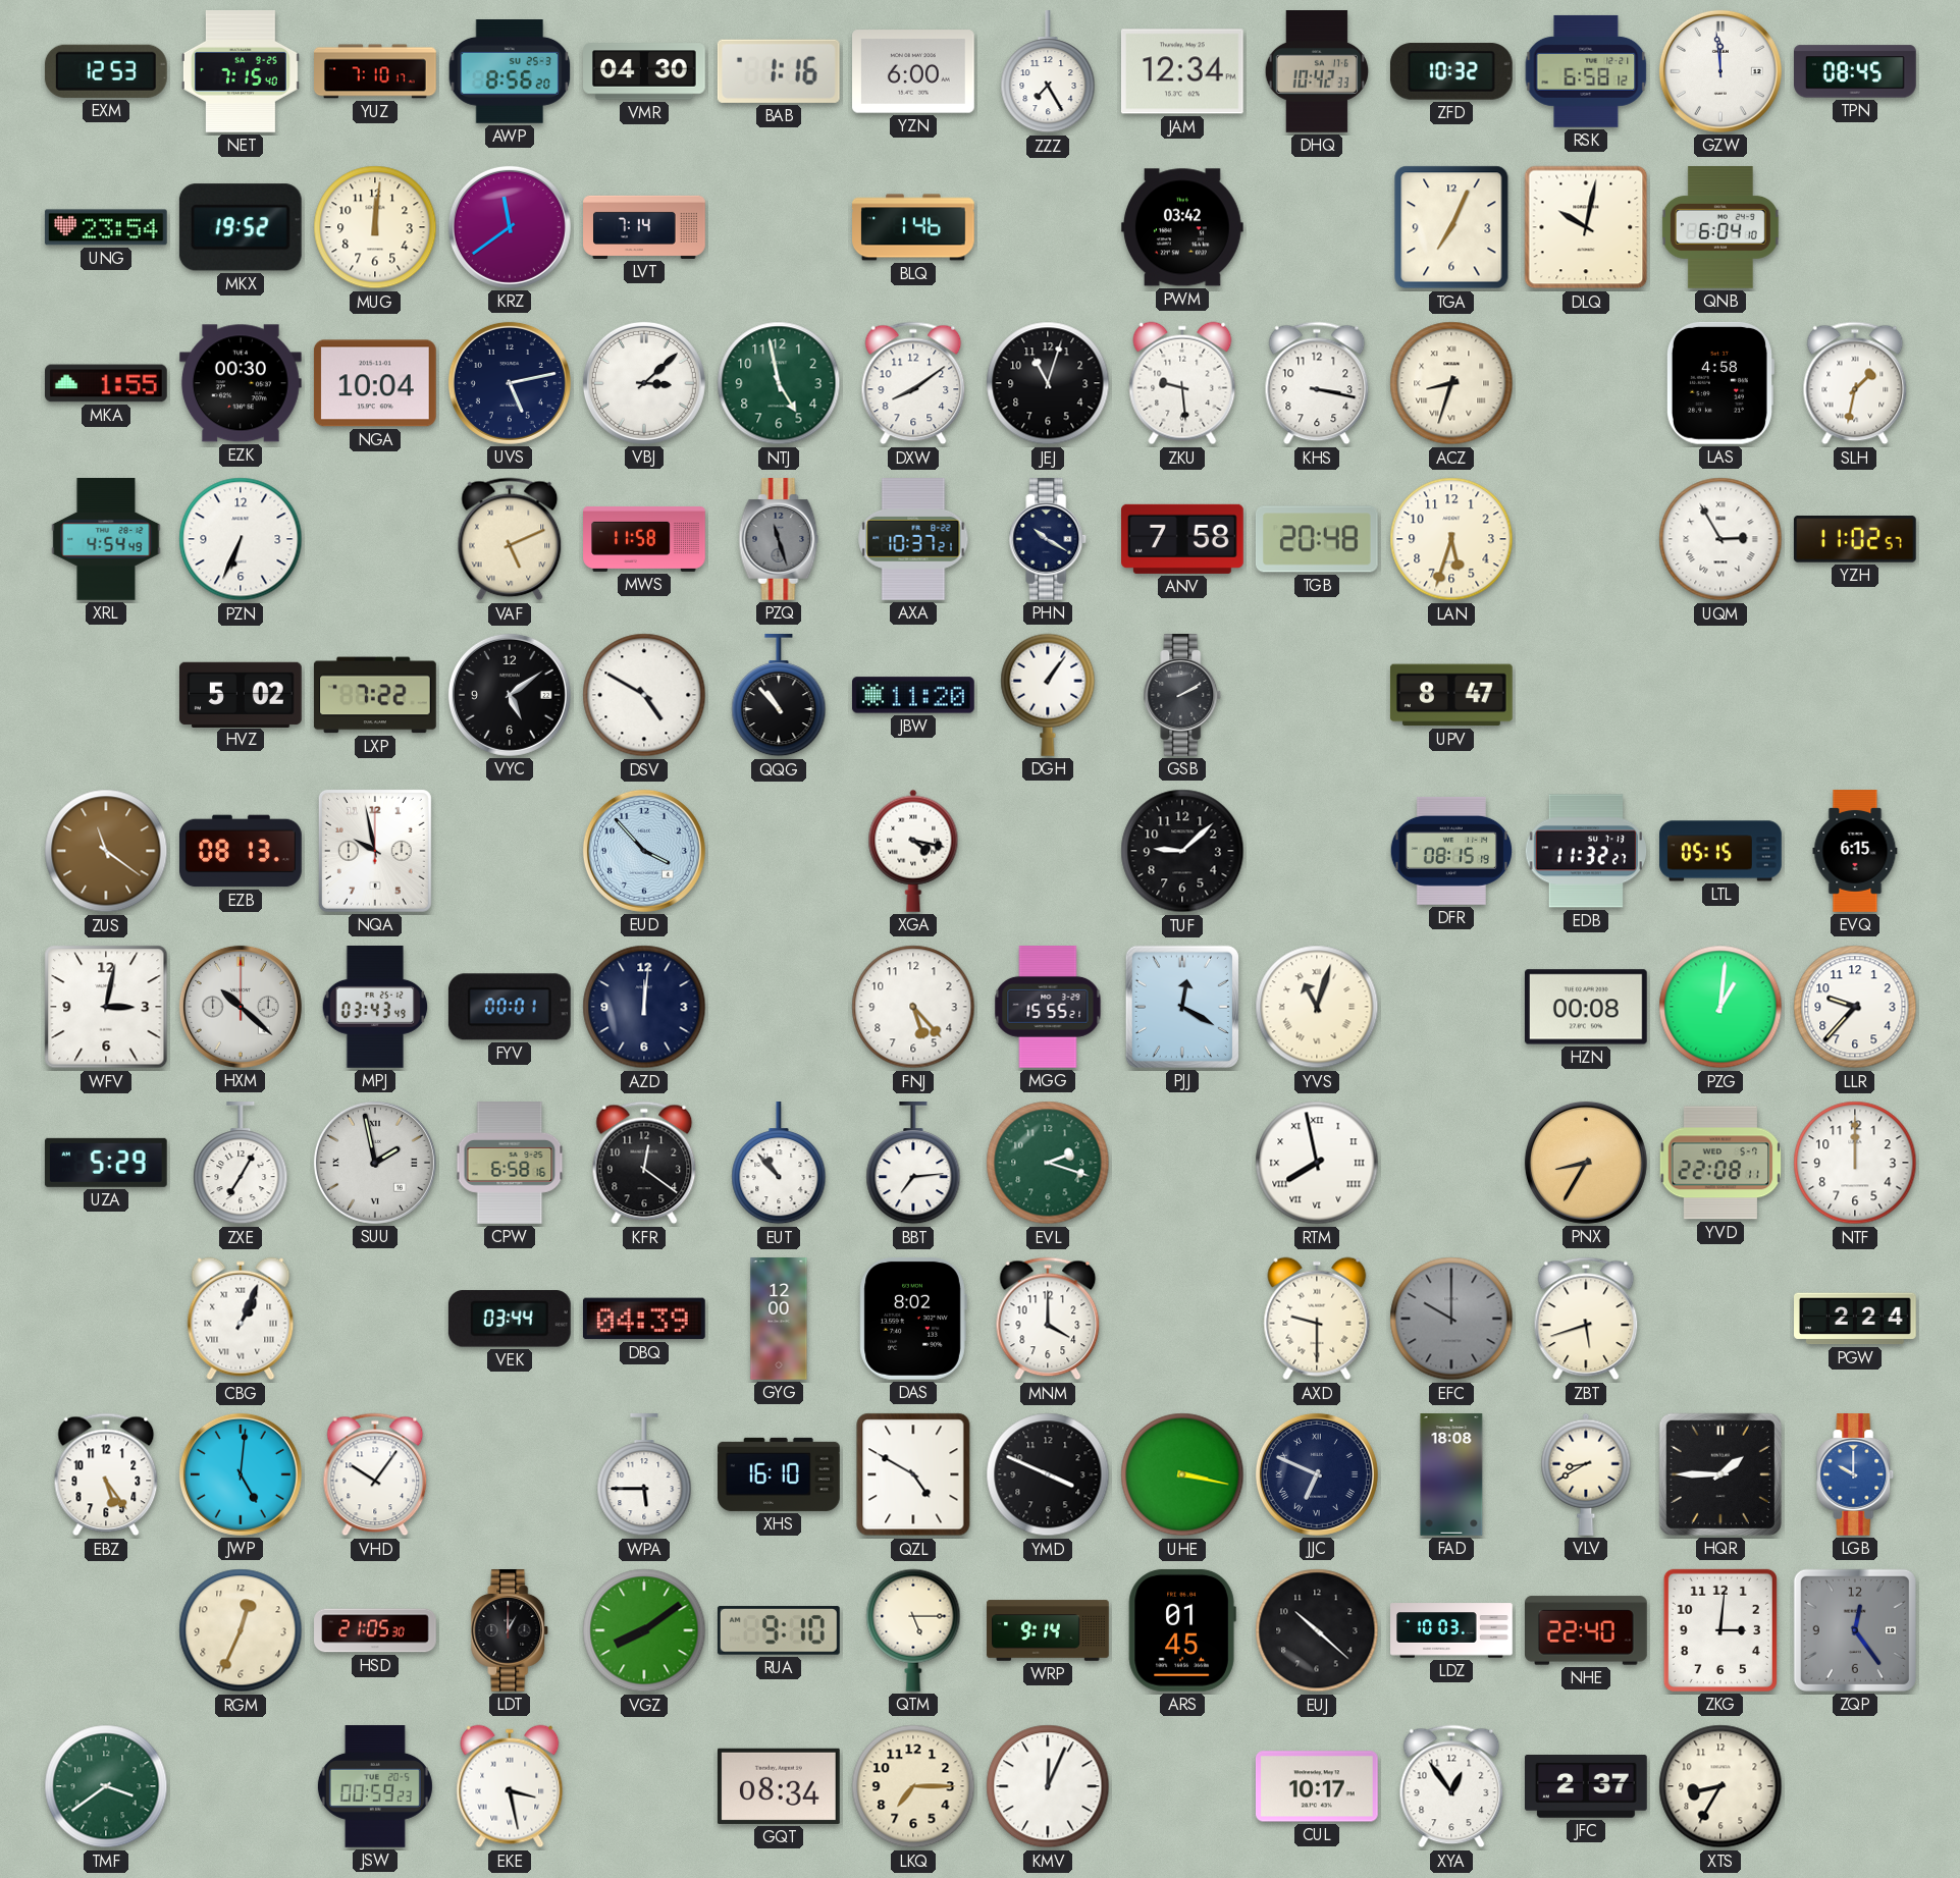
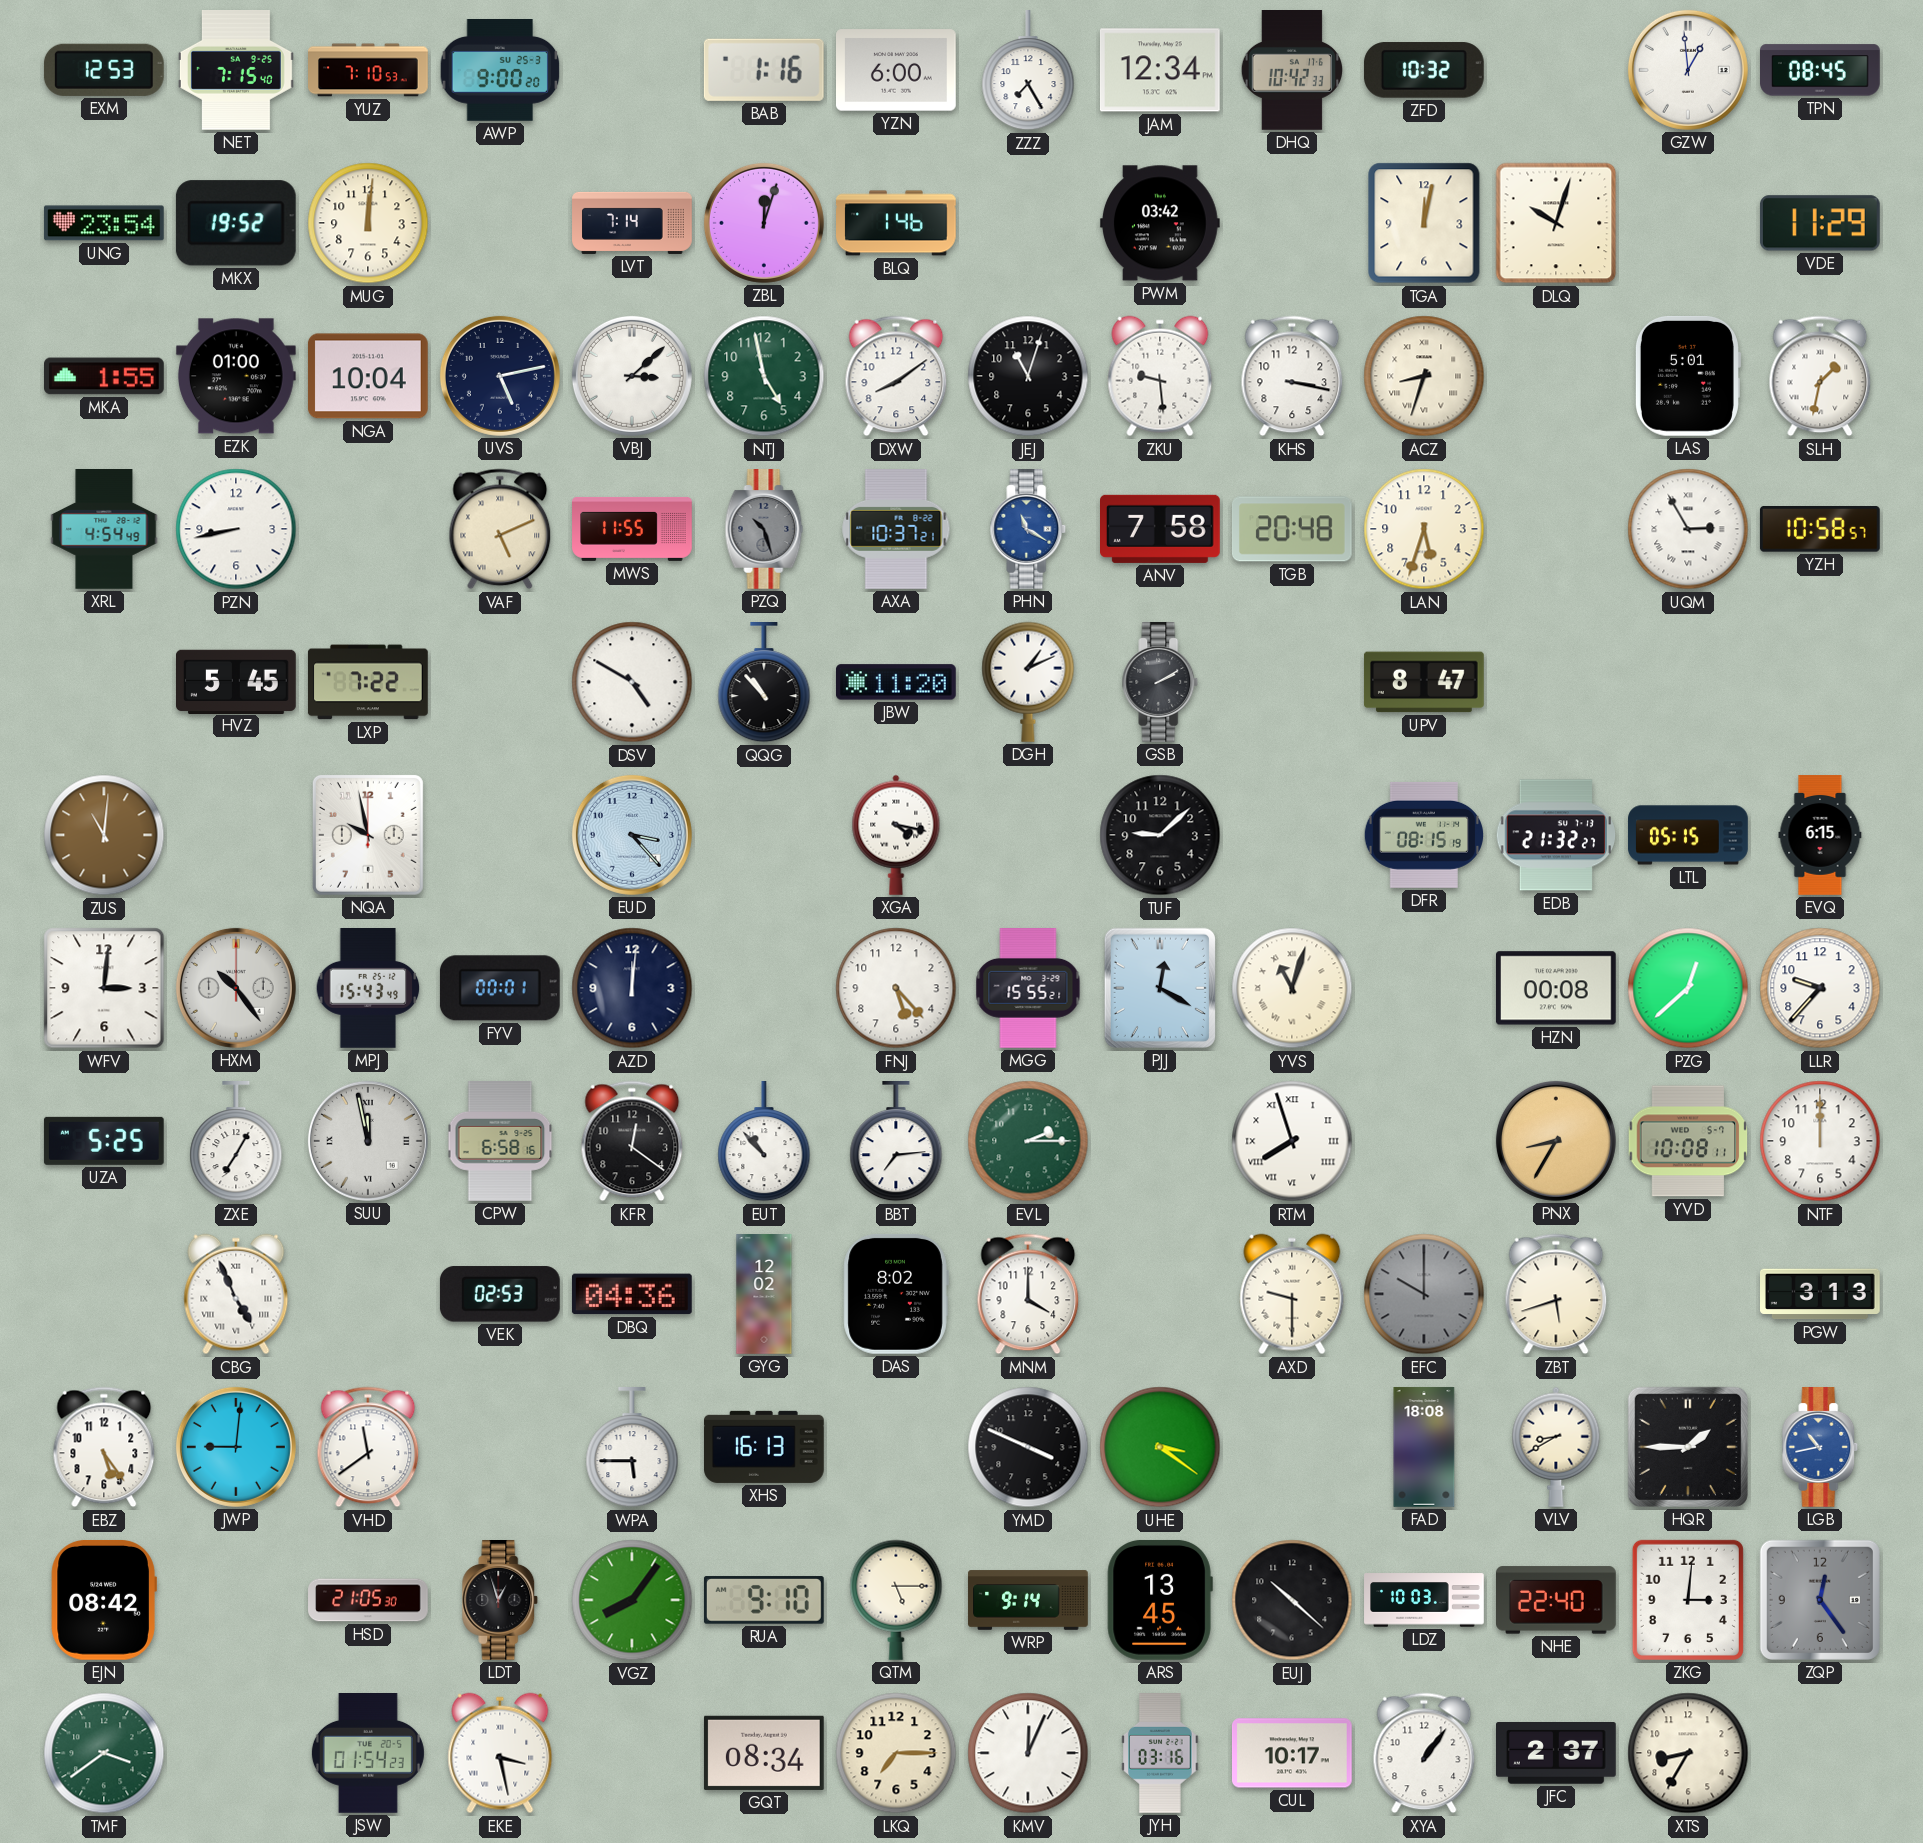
YUZ: 7:10:17 -> 7:10:53 (368, 70)
AWP: 8:56 -> 9:00 (500, 71)
VMR: 04:30 -> none (644, 71)
RSK: 6:58 -> none (1586, 71)
GZW: 11:59 -> 12:59 (1688, 70)
KRZ: 11:39 -> none (510, 227)
ZBL: none -> 12:03 (764, 223)
TGA: 7:04 -> 12:02 (1424, 223)
DLQ: 10:02 -> 10:03 (1556, 223)
QNB: 6:04 -> none (1720, 228)
VDE: none -> 11:29 (1820, 223)
EZK: 00:30 -> 01:00 (236, 376)
LAS: 4:58 -> 5:01 (1687, 376)
PZN: 6:34 -> 8:43 (236, 529)
MWS: 11:58 -> 11:55 (632, 529)
PZQ: 11:27 -> 10:27 (764, 530)
PHN: 10:20 -> 11:20 (1028, 530)
PHN dial: navy -> blue (1028, 530)
YZH: 11:02 -> 10:58 (1820, 530)
HVZ: 5:02 -> 5:45 (237, 681)
VYC: 5:09 -> none (510, 695)
DGH: 1:06 -> 1:11 (1028, 682)
ZUS: 11:21 -> 11:01 (104, 835)
EZB: 08:13 -> none (241, 851)
EUD: 3:53 -> 3:23 (632, 835)
EDB: 11:32 -> 21:32 (1555, 835)
WFV: 3:02 -> 3:01 (104, 988)
HXM: 10:22 -> 10:24 (236, 988)
MPJ: 03:43 -> 15:43 (368, 989)
PZG: 1:01 -> 12:38 (1688, 988)
UZA: 5:29 -> 5:25 (104, 1141)
SUU: 1:58 -> 11:58 (368, 1141)
EVL: 2:18 -> 2:15 (1028, 1141)
RTM: 7:58 -> 7:57 (1292, 1141)
YVD: 22:08 -> 10:08 (1688, 1141)
CBG: 1:04 -> 4:56 (236, 1294)
VEK: 03:44 -> 02:53 (500, 1294)
DBQ: 04:39 -> 04:36 (632, 1294)
GYG: 12:00 -> 12:02 (764, 1294)
PGW: 2:24 -> 3:13 (1821, 1294)
JWP: 5:01 -> 9:01 (236, 1447)
VHD: 10:06 -> 11:39 (368, 1447)
XHS: 16:10 -> 16:13 (765, 1447)
QZL: 4:50 -> none (913, 1474)
UHE: 3:17 -> 3:21 (1160, 1447)
JJC: 6:49 -> none (1317, 1474)
LGB: 10:00 -> 10:43 (1820, 1448)
EJN: none -> 08:42 (104, 1600)
RGM: 12:34 -> none (241, 1630)
LDT: 1:00 -> 12:57 (500, 1601)
VGZ: 8:09 -> 8:06 (632, 1600)
ARS: 01:45 -> 13:45 (1160, 1600)
JSW: 00:59 -> 01:54 (368, 1754)
JYH: none -> 03:16 (1160, 1754)
XYA: 12:54 -> 1:06 (1424, 1753)
